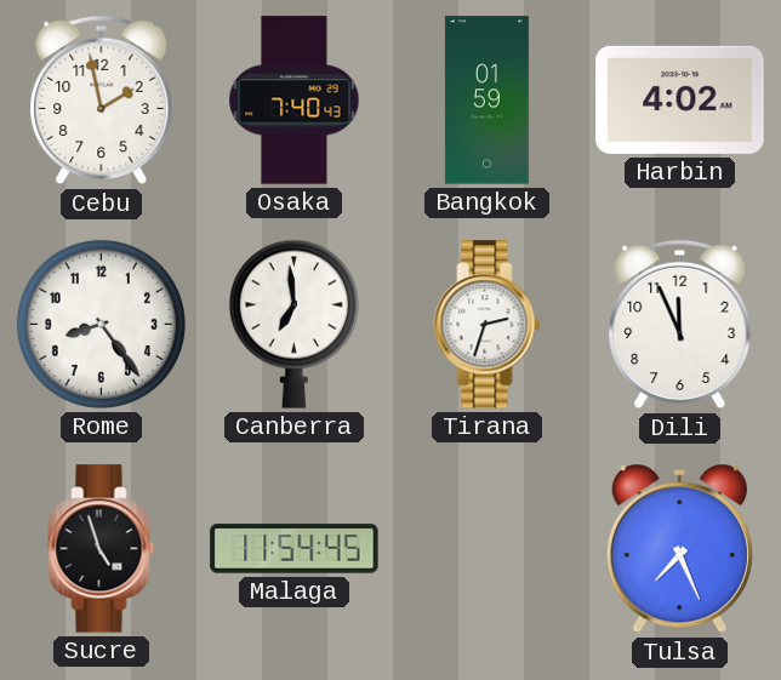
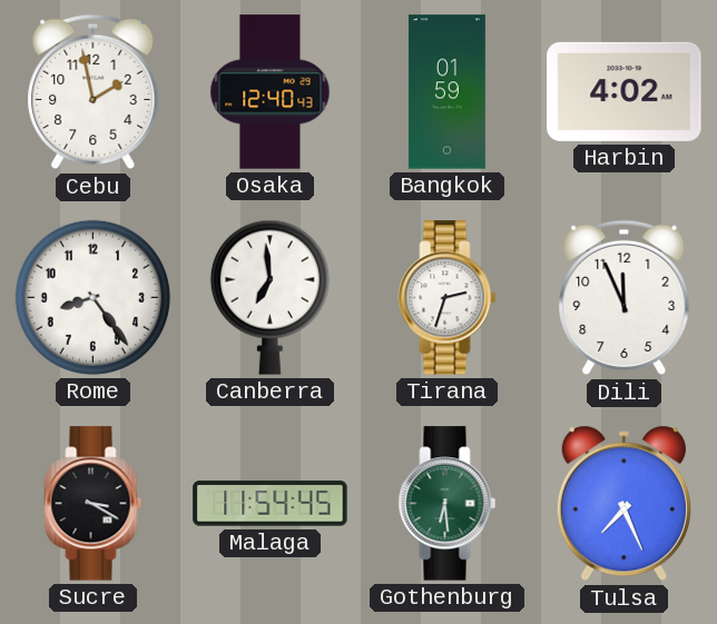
Osaka: 7:40 -> 12:40 (271, 92)
Sucre: 4:57 -> 3:20 (94, 504)
Gothenburg: none -> 6:29 (448, 504)
